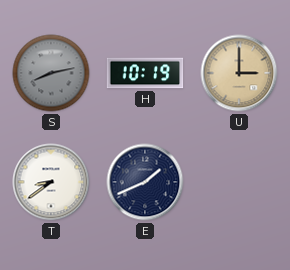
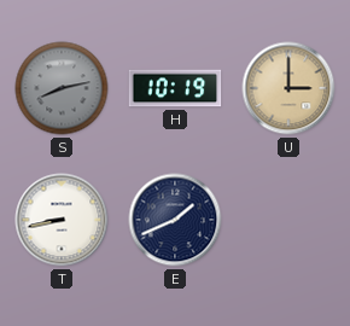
T: 8:39 -> 8:43 (62, 220)
